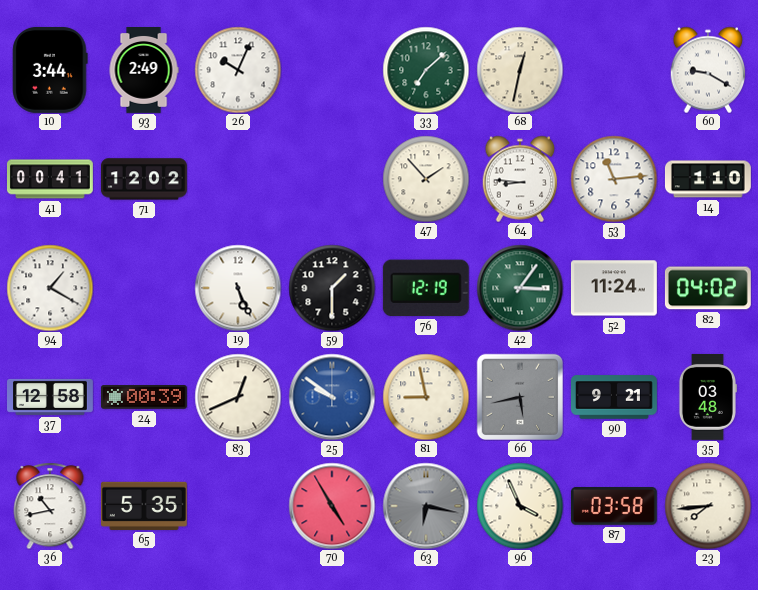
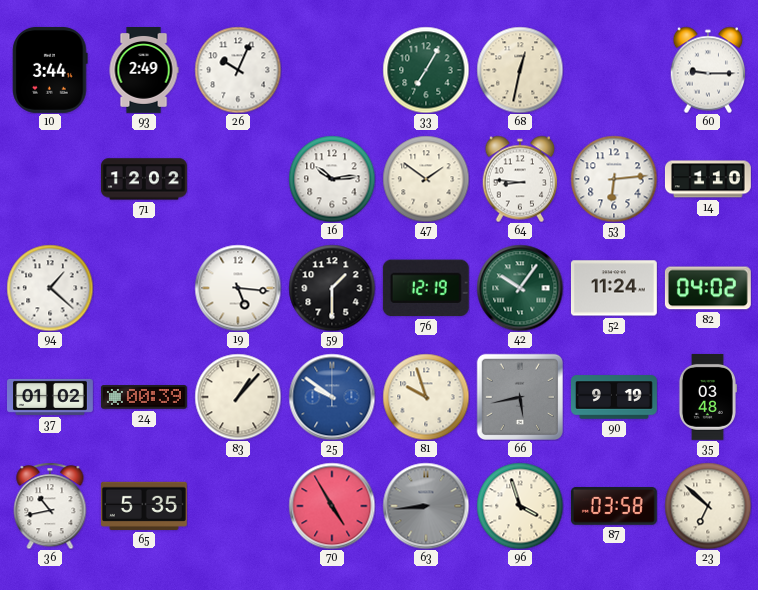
33: 7:08 -> 7:05 (426, 70)
60: 9:20 -> 9:15 (708, 70)
41: 00:41 -> none (51, 179)
16: none -> 10:14 (332, 179)
47: 1:53 -> 1:51 (426, 179)
53: 11:14 -> 6:14 (614, 179)
94: 1:20 -> 1:22 (50, 288)
19: 5:26 -> 5:16 (238, 288)
42: 3:06 -> 10:06 (520, 288)
37: 12:58 -> 01:02 (51, 397)
83: 12:41 -> 1:07 (238, 397)
81: 8:58 -> 9:57 (426, 397)
90: 9:21 -> 9:19 (615, 397)
63: 6:17 -> 8:44 (426, 506)
96: 3:56 -> 3:57 (520, 506)
23: 7:44 -> 6:52 (708, 506)
